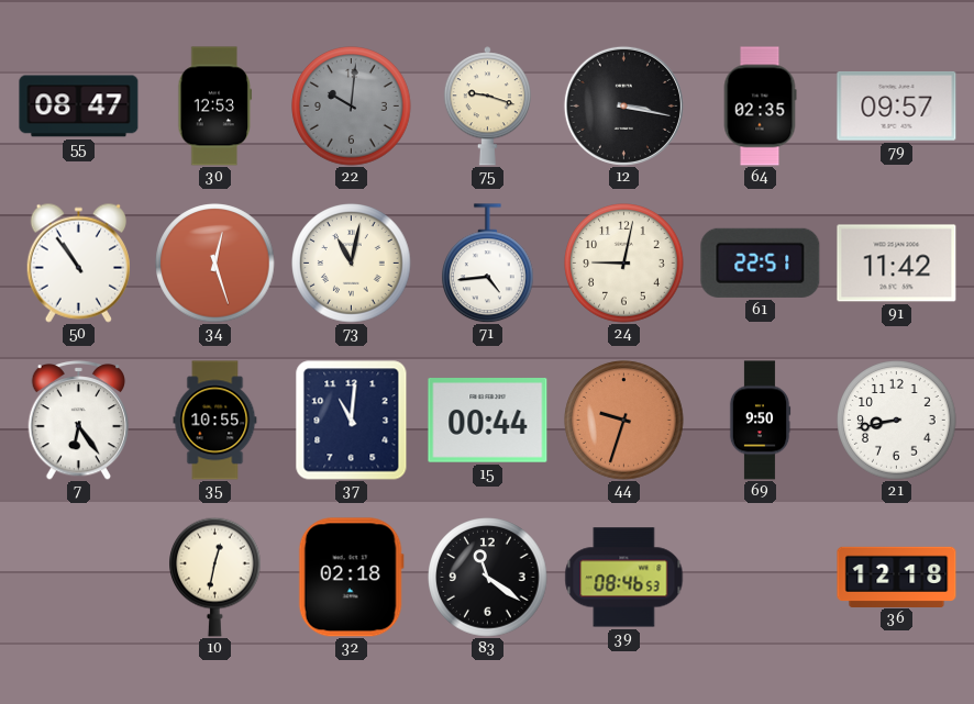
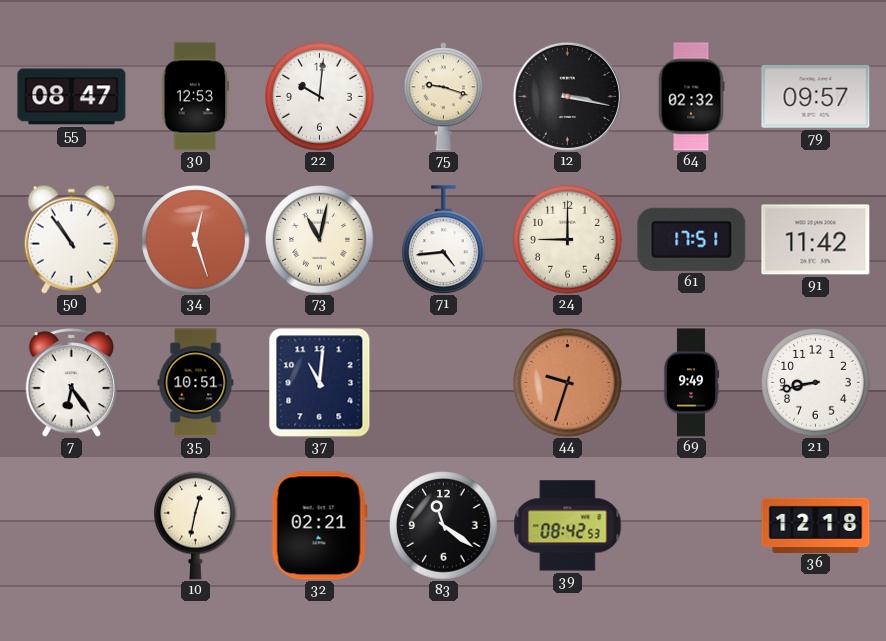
22 dial: grey -> white (320, 97)
64: 02:35 -> 02:32 (691, 97)
24: 9:02 -> 9:00 (568, 240)
61: 22:51 -> 17:51 (692, 239)
35: 10:55 -> 10:51 (196, 383)
15: 00:44 -> none (488, 421)
69: 9:50 -> 9:49 (691, 383)
32: 02:18 -> 02:21 (319, 526)
39: 08:46 -> 08:42 (568, 526)
